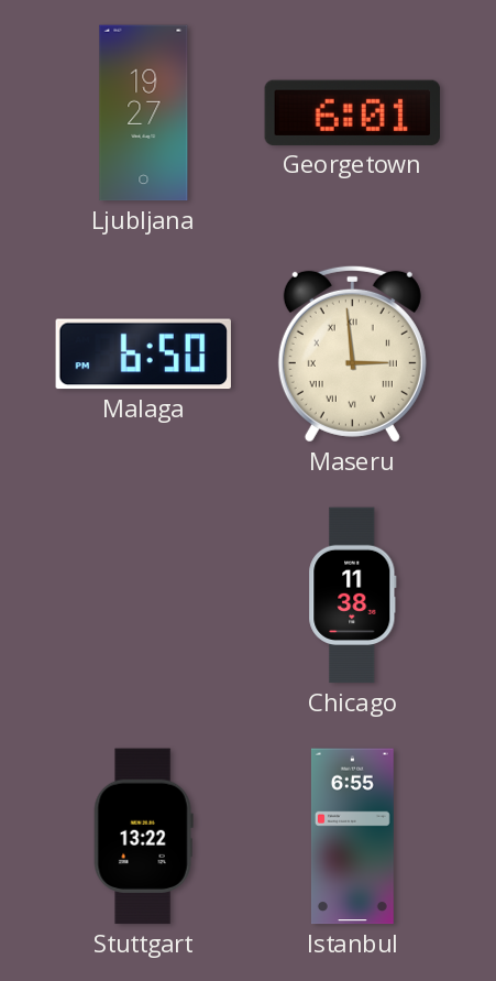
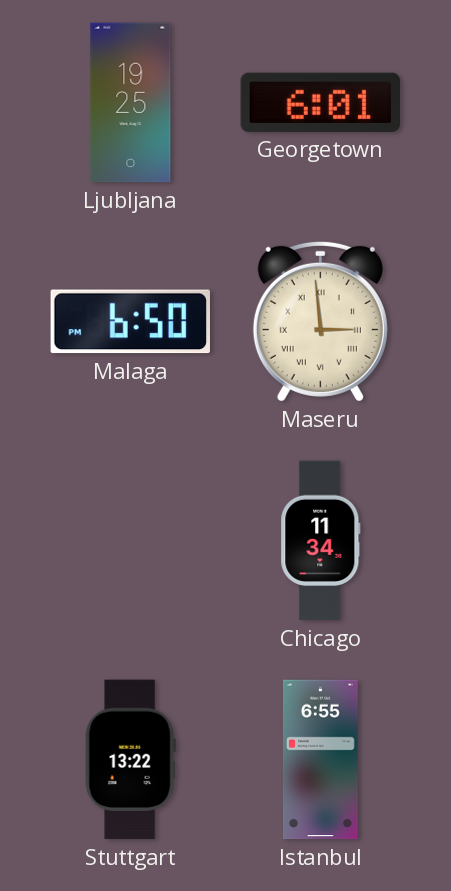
Ljubljana: 19:27 -> 19:25 (131, 103)
Chicago: 11:38 -> 11:34 (321, 541)
